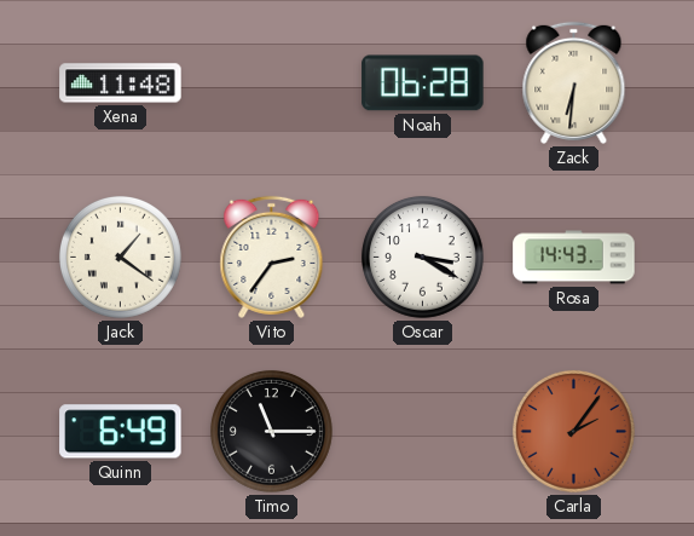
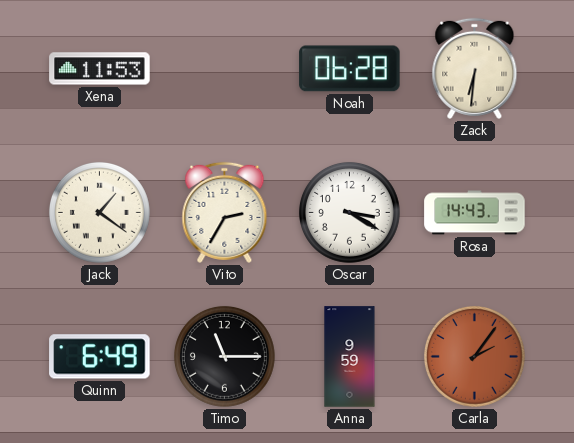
Xena: 11:48 -> 11:53 (100, 69)
Vito: 2:36 -> 2:35 (225, 212)
Anna: none -> 9:59 (350, 357)
